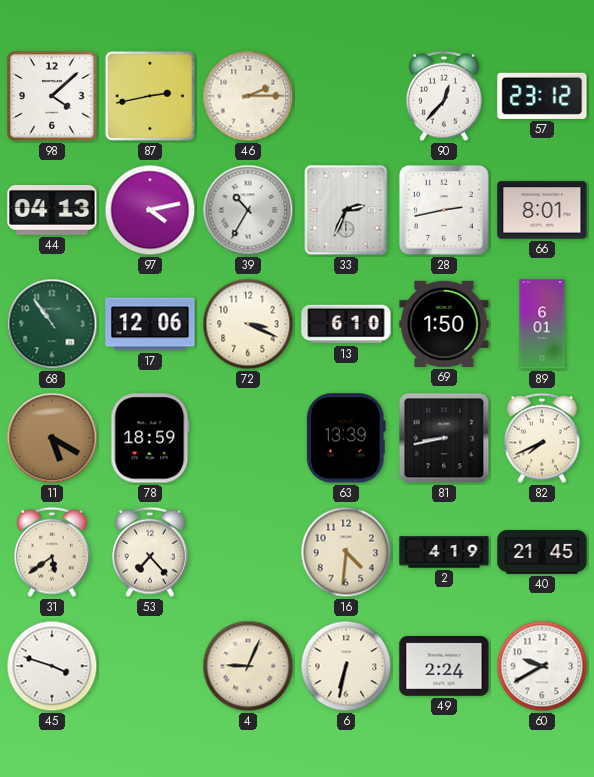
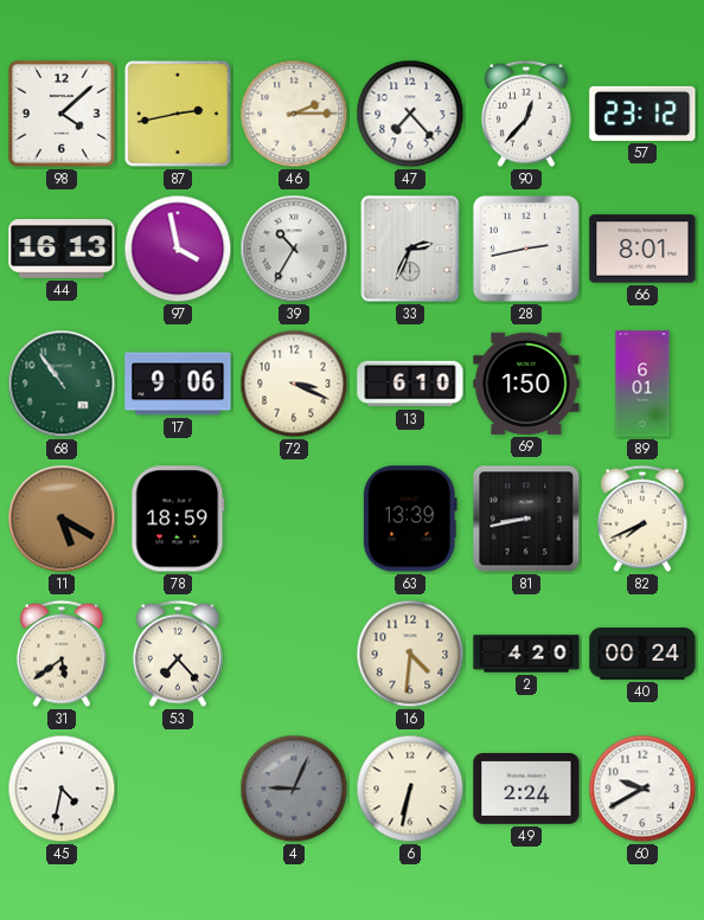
47: none -> 7:23 (410, 114)
44: 04:13 -> 16:13 (62, 250)
97: 4:13 -> 3:58 (178, 249)
17: 12:06 -> 9:06 (178, 384)
2: 4:19 -> 4:20 (526, 654)
40: 21:45 -> 00:24 (642, 654)
45: 3:48 -> 4:32 (62, 789)
4 dial: cream -> grey (294, 789)
